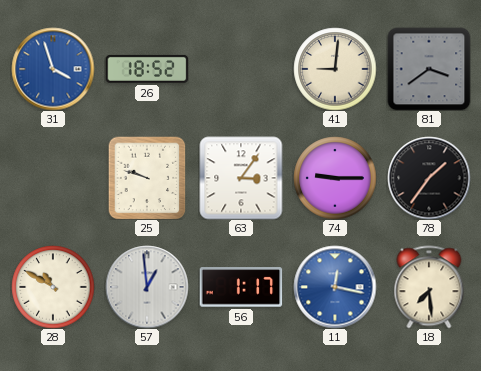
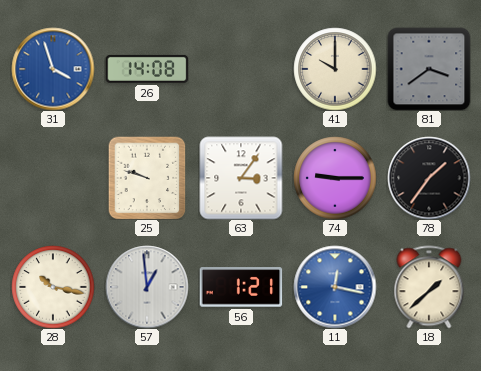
26: 18:52 -> 14:08 (147, 69)
41: 9:01 -> 10:00 (335, 69)
28: 10:50 -> 10:17 (53, 287)
56: 1:17 -> 1:21 (241, 287)
18: 7:29 -> 1:38 (429, 287)
